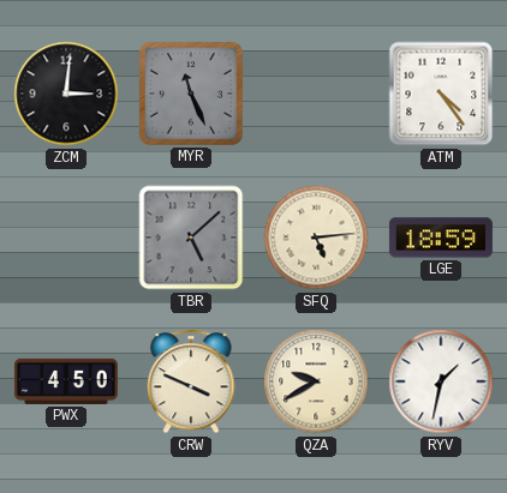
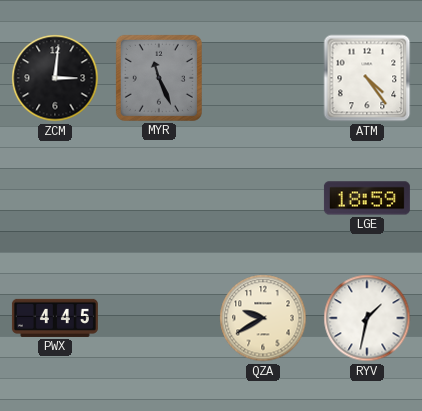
TBR: 5:08 -> none (191, 238)
SFQ: 5:14 -> none (316, 238)
PWX: 4:50 -> 4:45 (55, 318)
CRW: 3:49 -> none (191, 381)
